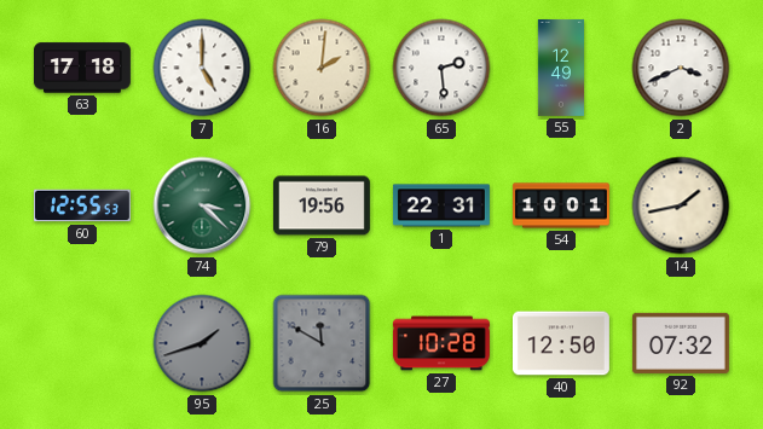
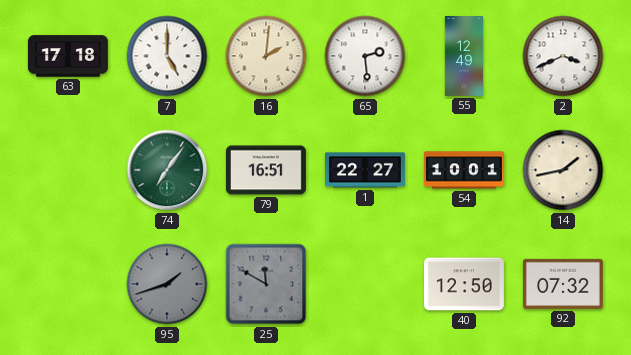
60: 12:55 -> none (82, 205)
74: 3:22 -> 7:06 (167, 170)
79: 19:56 -> 16:51 (266, 170)
1: 22:31 -> 22:27 (365, 170)
27: 10:28 -> none (441, 343)
